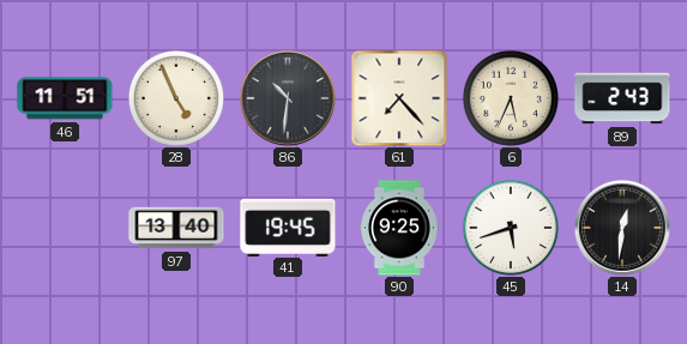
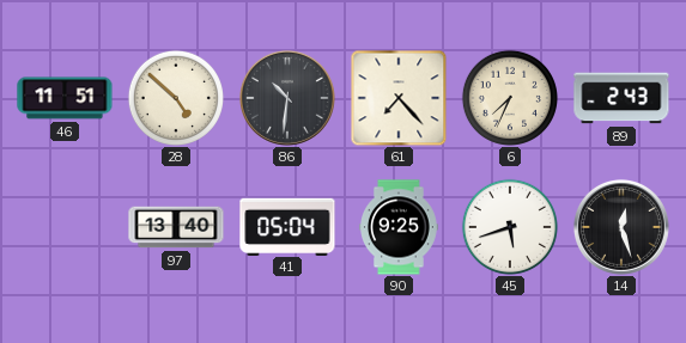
28: 4:56 -> 4:52 (176, 98)
6: 5:34 -> 7:34 (510, 98)
41: 19:45 -> 05:04 (287, 226)
14: 12:31 -> 12:27 (621, 227)
